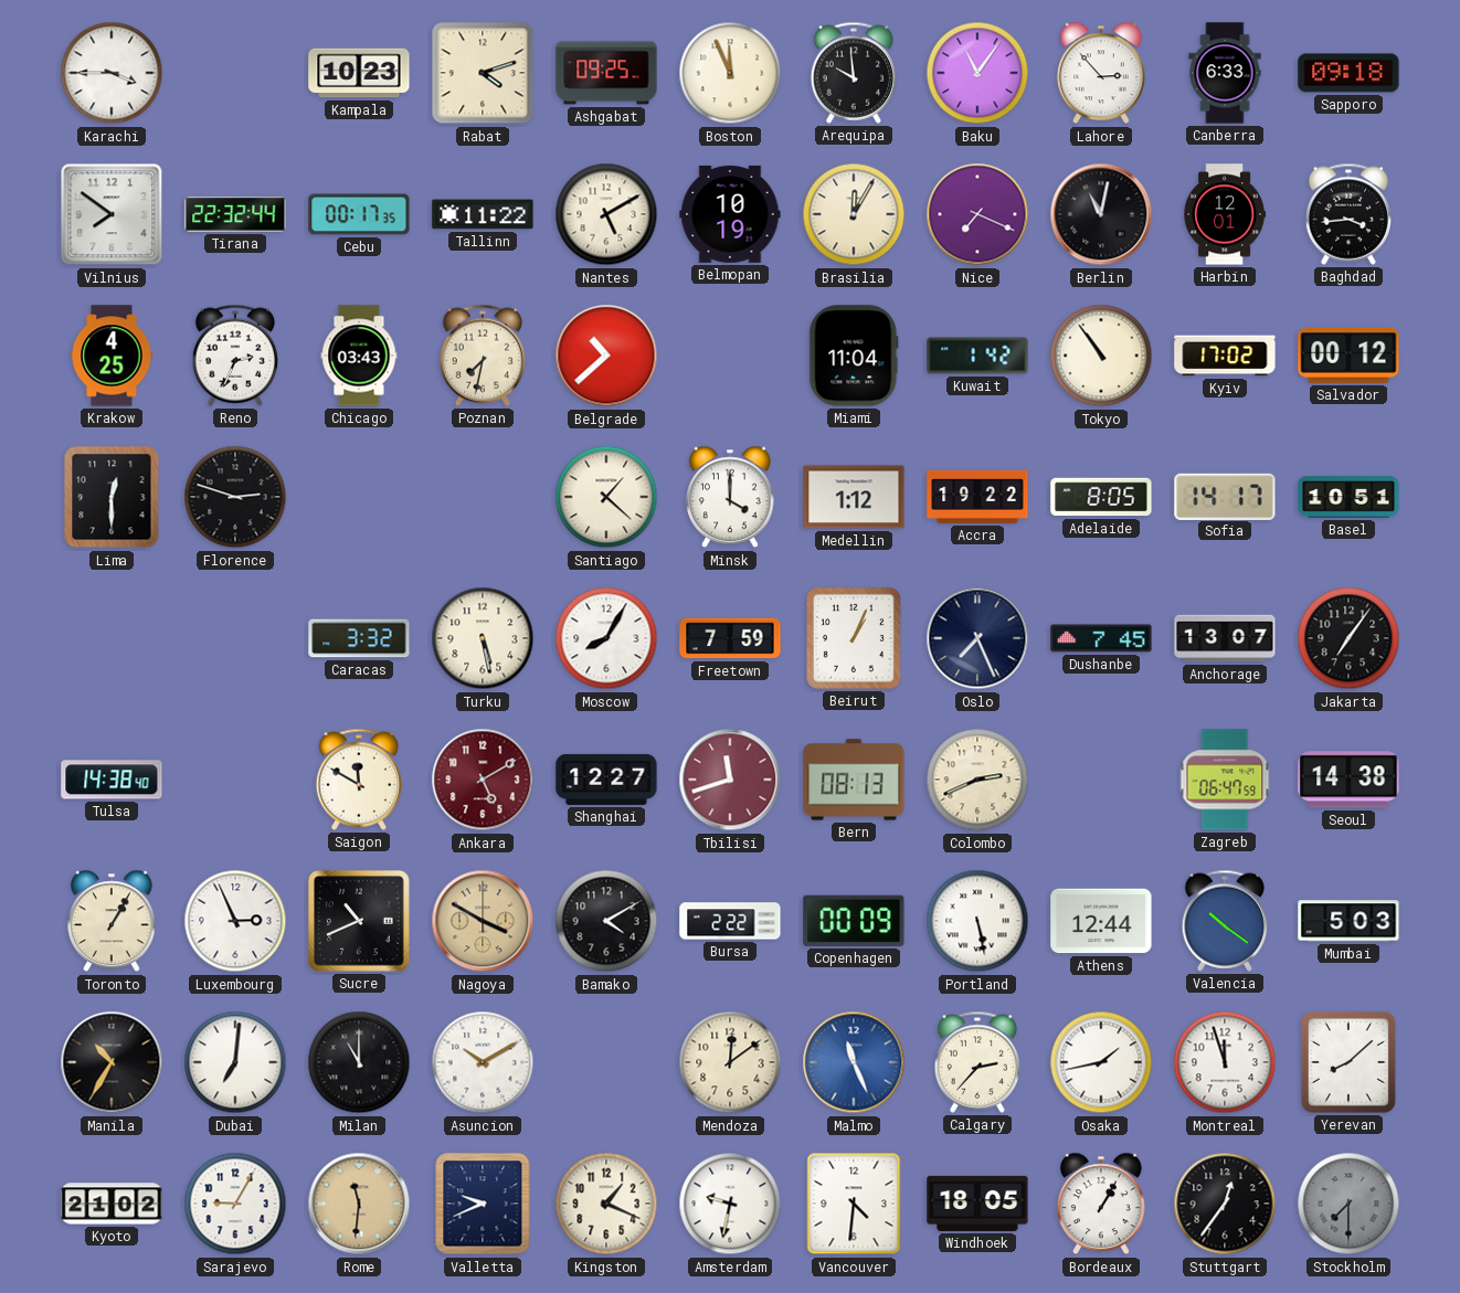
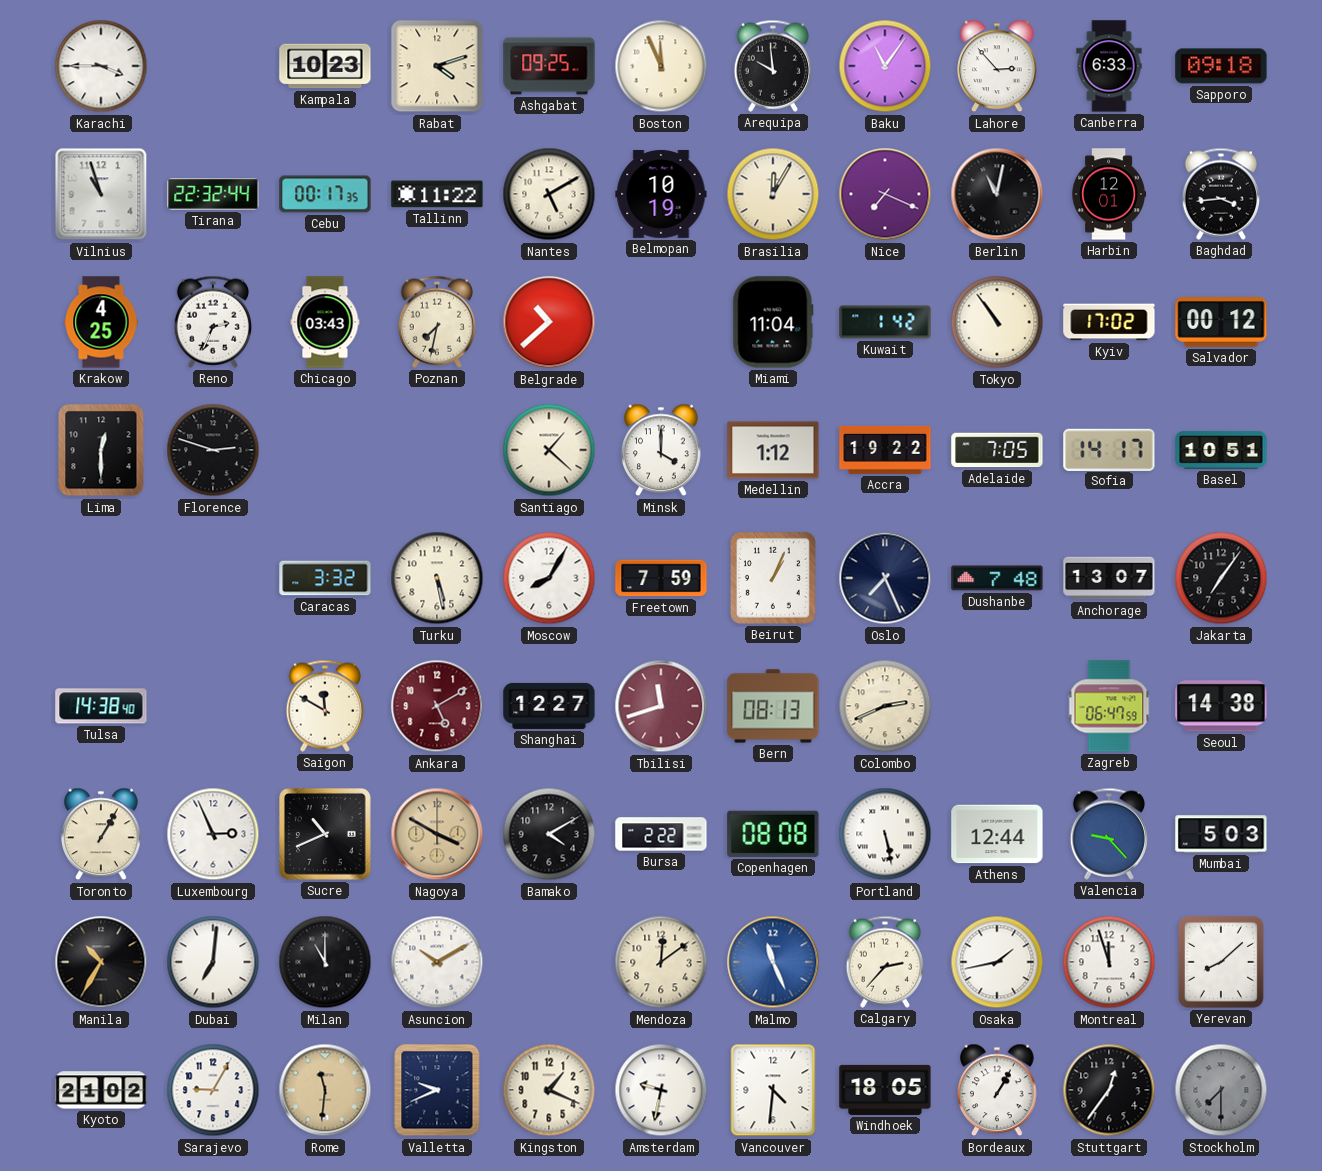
Vilnius: 7:51 -> 10:57 (101, 194)
Adelaide: 8:05 -> 7:05 (997, 450)
Dushanbe: 7:45 -> 7:48 (997, 578)
Copenhagen: 00:09 -> 08:08 (773, 834)
Valencia: 10:21 -> 9:23 (1108, 834)
